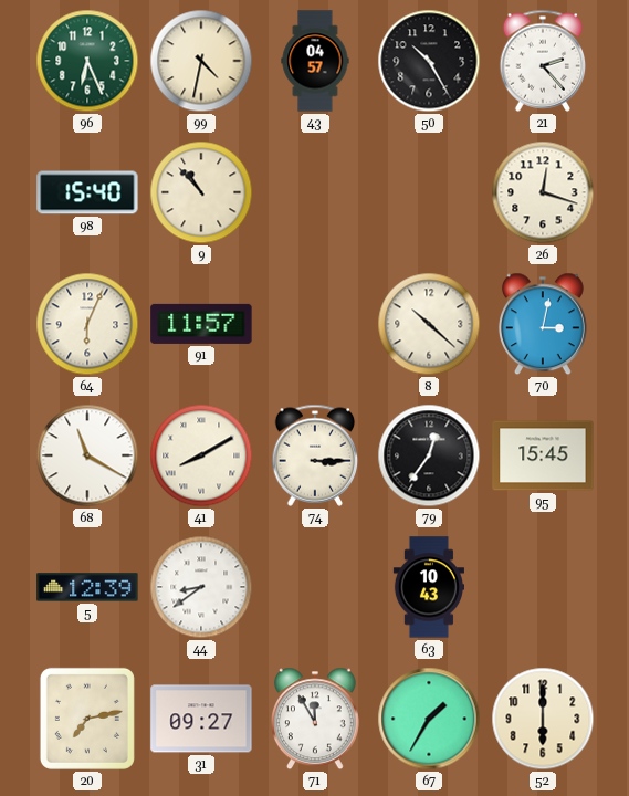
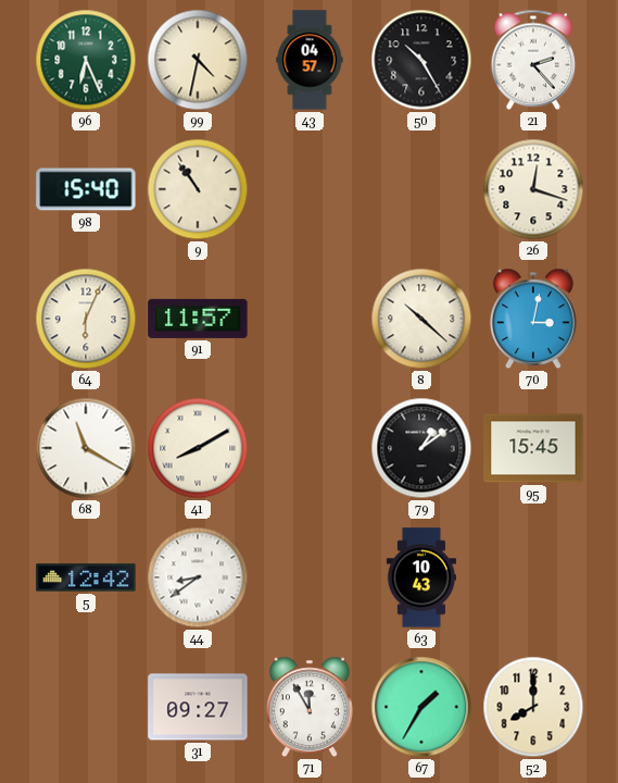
9: 10:53 -> 10:54 (198, 189)
74: 3:15 -> none (315, 455)
79: 12:36 -> 1:09 (421, 448)
5: 12:39 -> 12:42 (86, 577)
20: 7:13 -> none (87, 719)
52: 6:00 -> 8:00 (533, 707)
